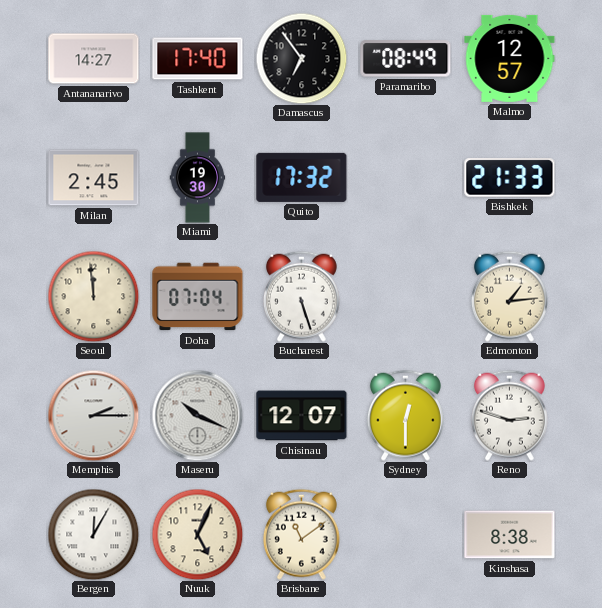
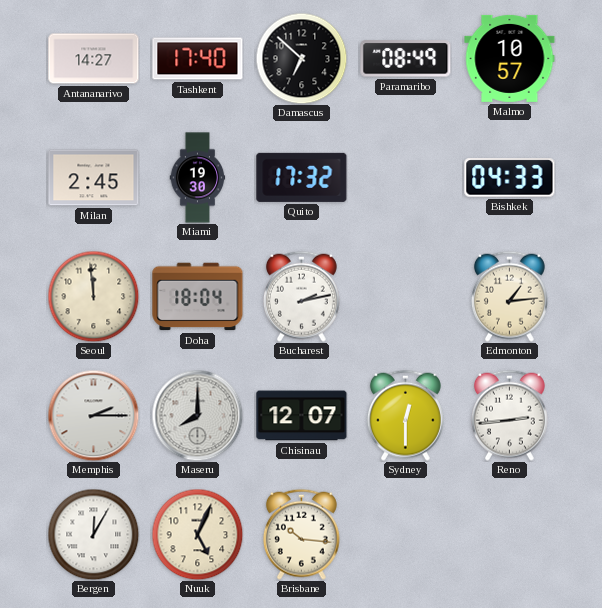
Damascus: 6:54 -> 6:52 (301, 58)
Malmo: 12:57 -> 10:57 (510, 58)
Bishkek: 21:33 -> 04:33 (510, 178)
Doha: 07:04 -> 18:04 (198, 297)
Bucharest: 5:27 -> 2:13 (301, 296)
Maseru: 10:19 -> 8:00 (197, 415)
Reno: 2:48 -> 2:44 (509, 415)
Brisbane: 11:09 -> 10:16 (301, 534)
Kinshasa: 8:38 -> none (510, 535)
